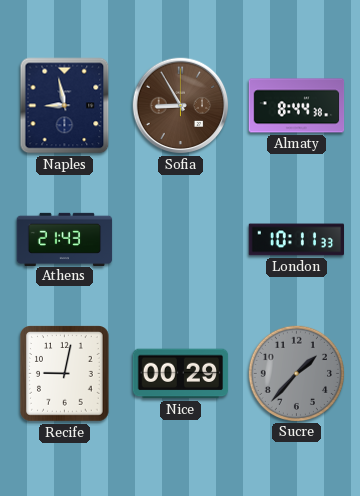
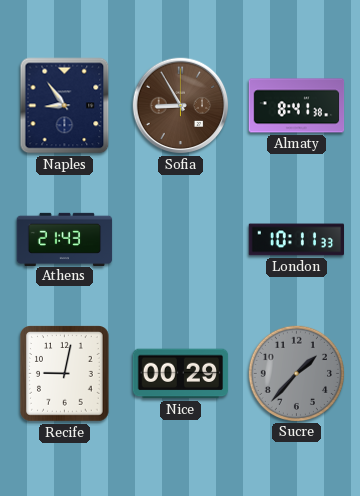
Naples: 8:58 -> 8:54 (65, 106)
Almaty: 8:44 -> 8:41 (297, 106)
